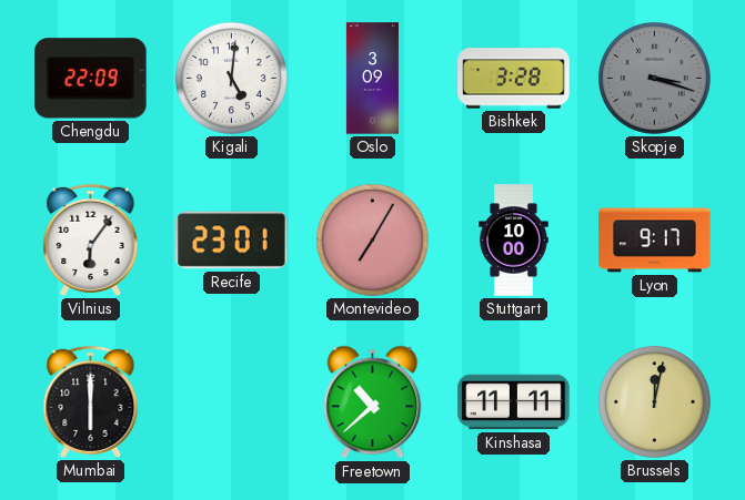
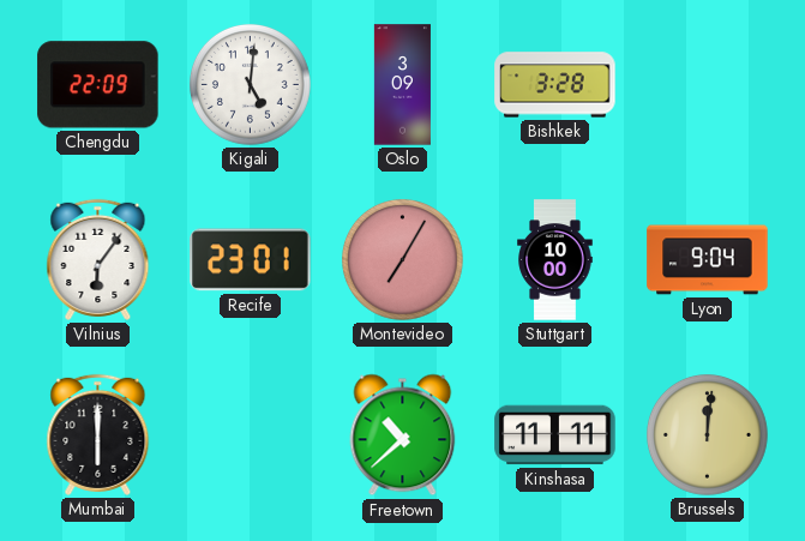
Skopje: 3:18 -> none (655, 79)
Lyon: 9:17 -> 9:04 (708, 260)
Brussels: 12:02 -> 12:01 (708, 435)
